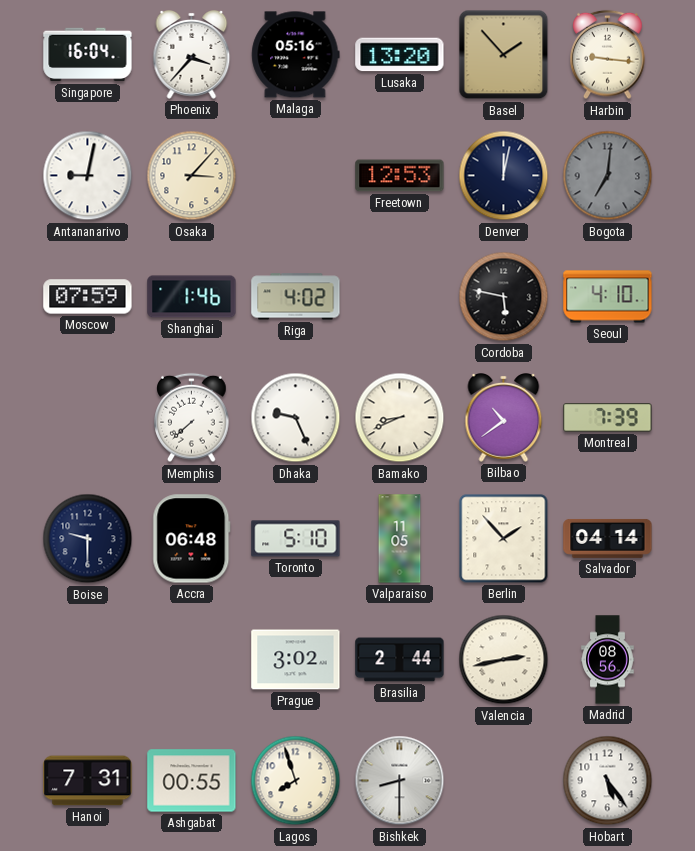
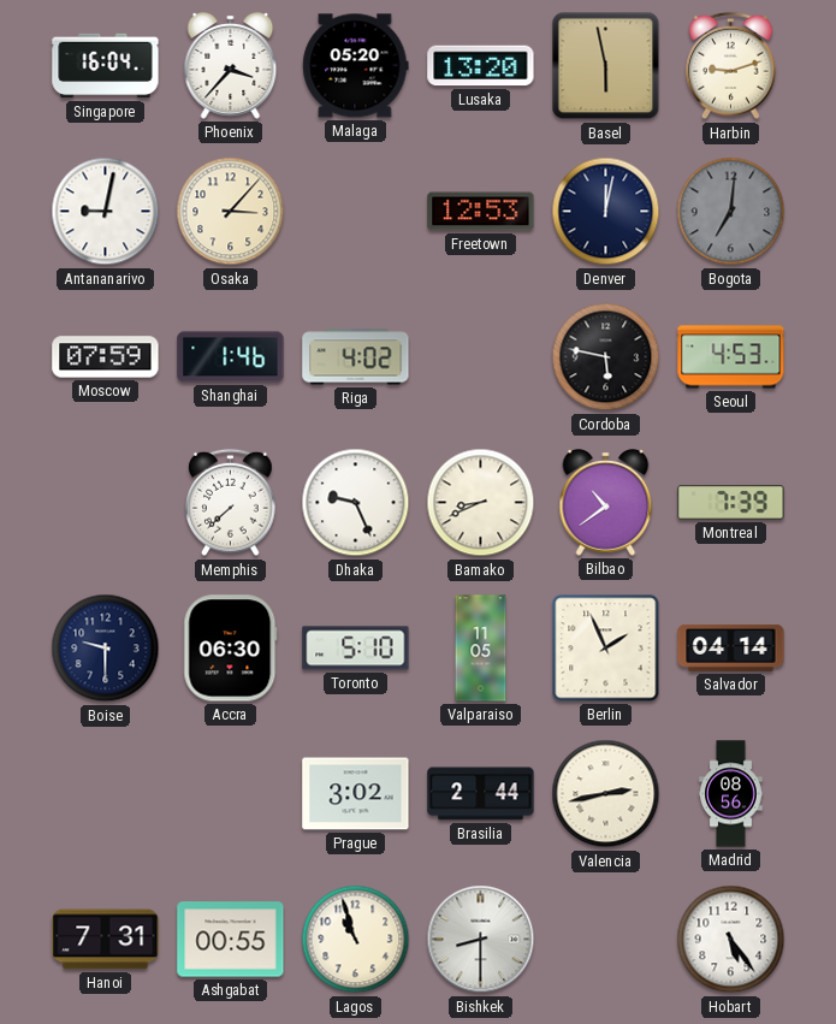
Malaga: 05:16 -> 05:20 (356, 66)
Basel: 1:53 -> 5:58 (606, 66)
Harbin: 9:16 -> 9:12 (731, 66)
Seoul: 4:10 -> 4:53 (731, 357)
Accra: 06:48 -> 06:30 (231, 649)
Berlin: 1:53 -> 1:56 (606, 649)
Lagos: 7:57 -> 10:57 (356, 940)
